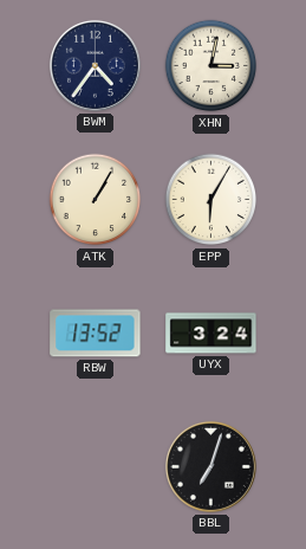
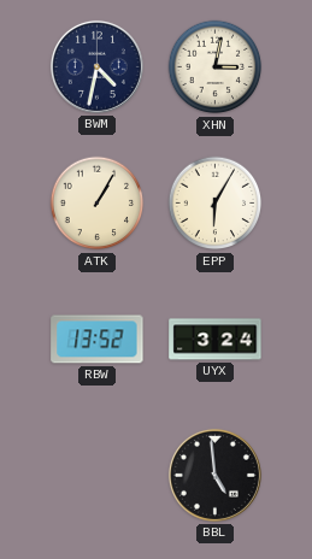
BWM: 4:36 -> 4:32 (96, 66)
BBL: 7:03 -> 4:59 (214, 475)
